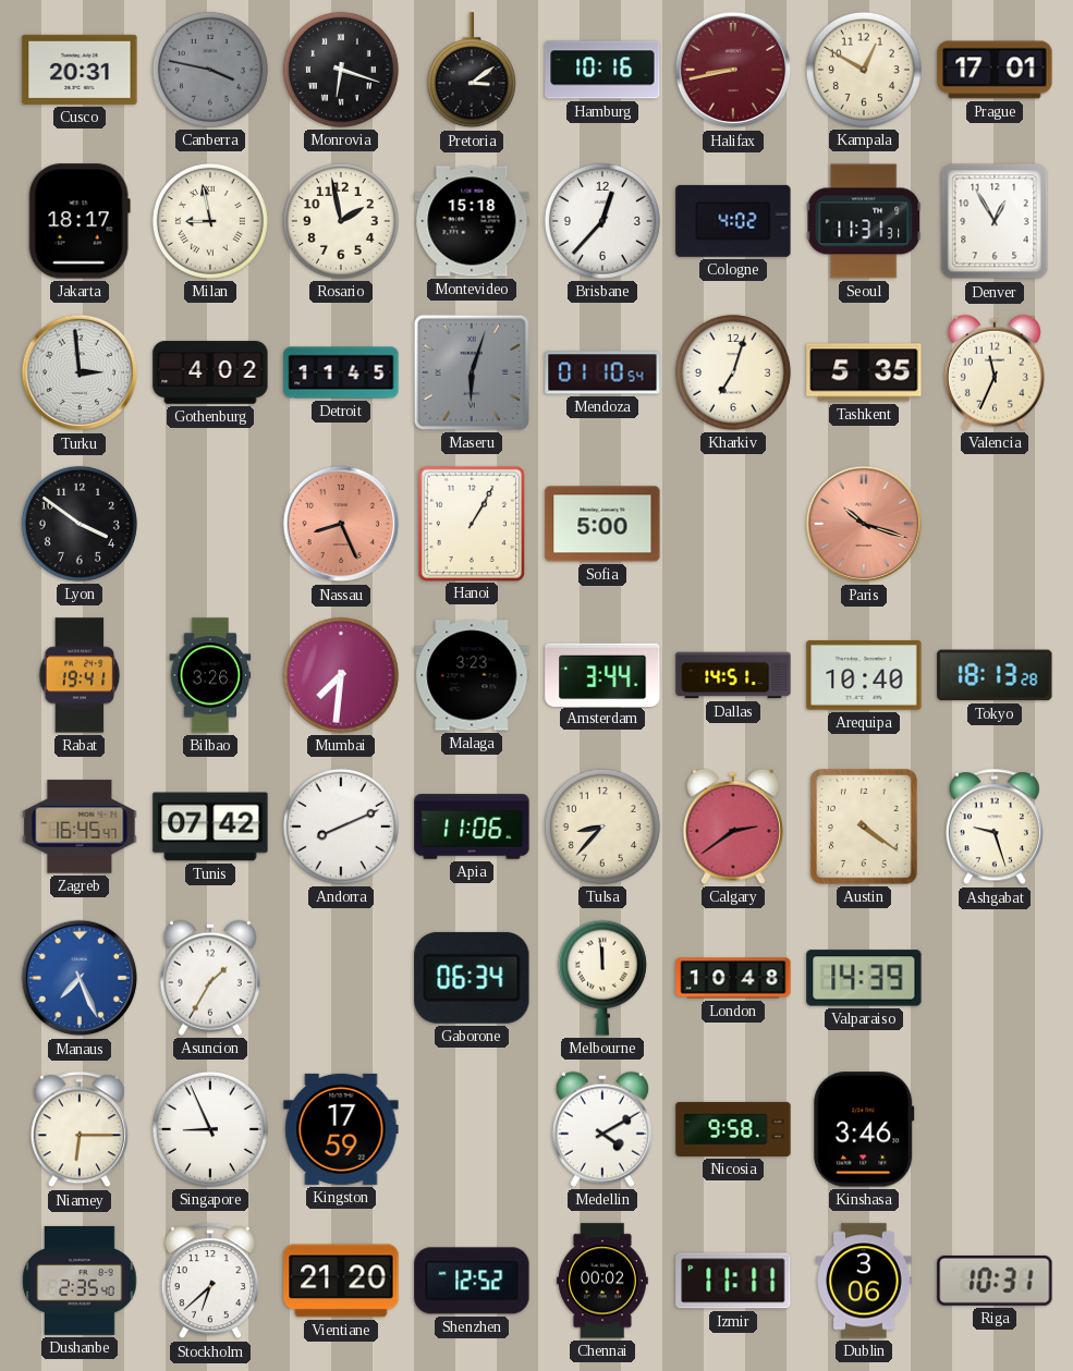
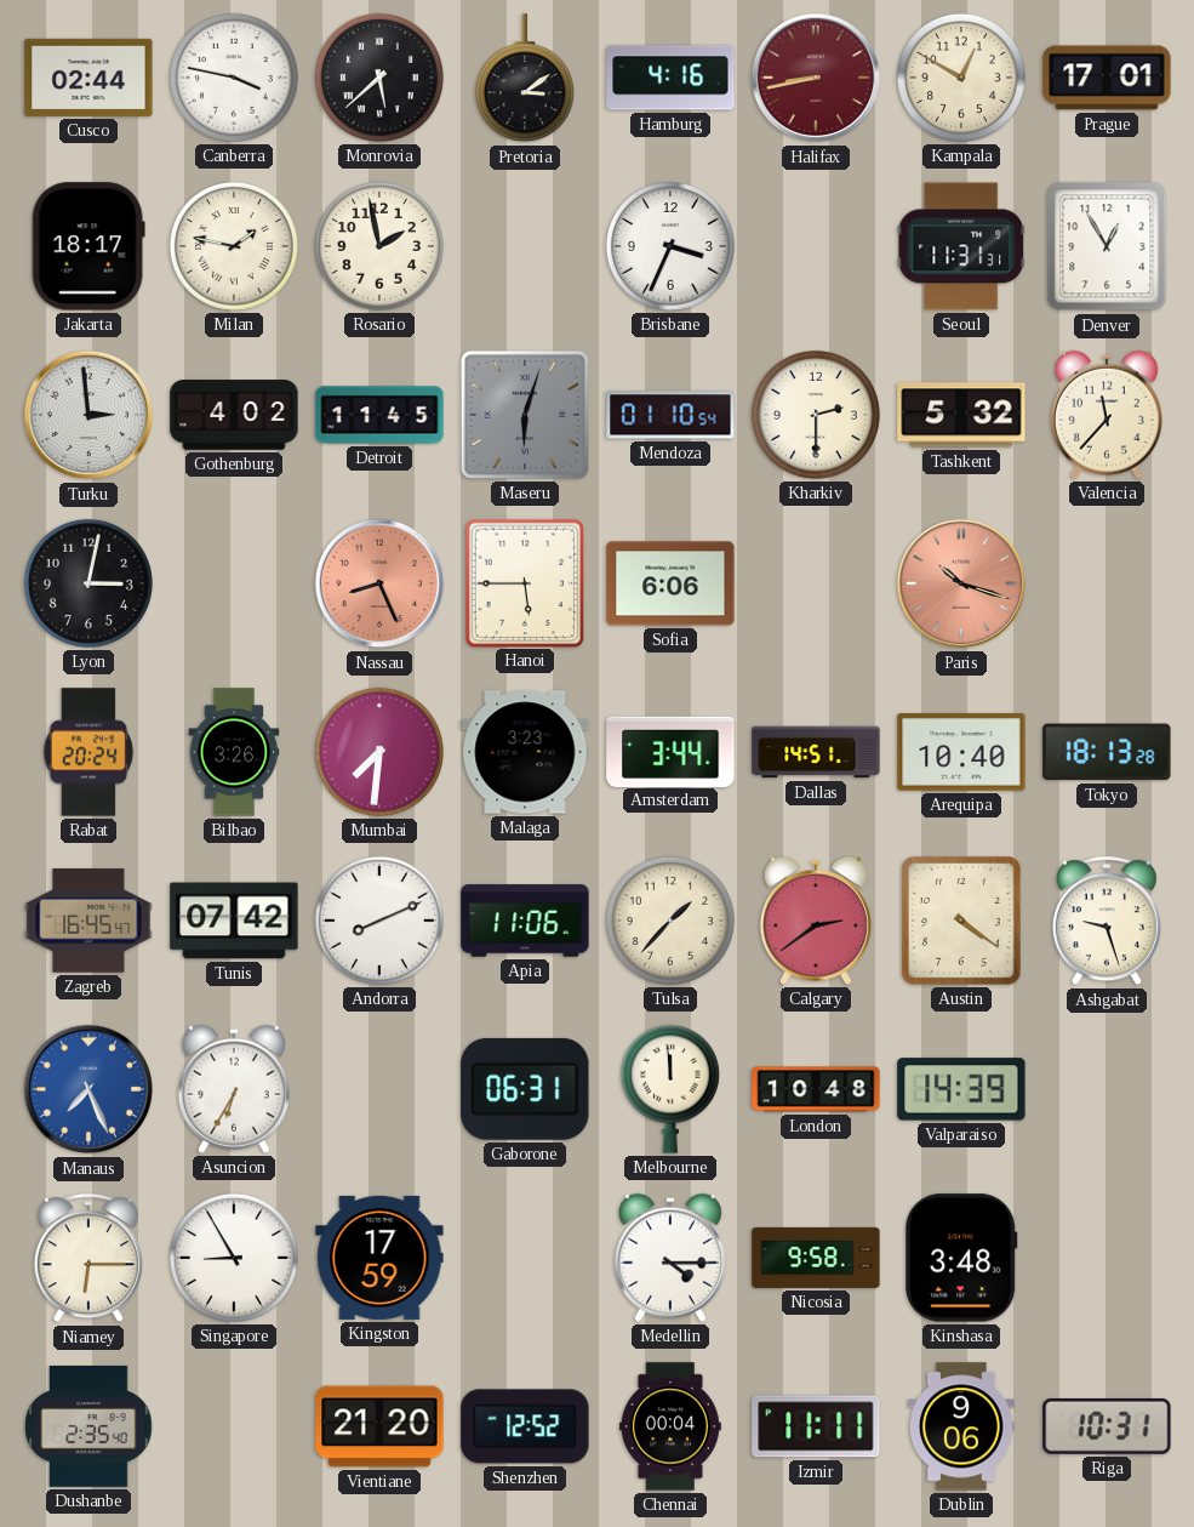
Cusco: 20:31 -> 02:44 (88, 78)
Canberra dial: grey -> white (234, 78)
Monrovia: 6:18 -> 5:38 (379, 78)
Hamburg: 10:16 -> 4:16 (670, 78)
Milan: 8:58 -> 1:47 (234, 246)
Montevideo: 15:18 -> none (472, 221)
Brisbane: 12:37 -> 3:34 (670, 246)
Cologne: 4:02 -> none (733, 221)
Kharkiv: 7:03 -> 2:30 (816, 415)
Tashkent: 5:35 -> 5:32 (961, 415)
Valencia: 11:34 -> 11:37 (1107, 415)
Lyon: 3:51 -> 3:02 (88, 583)
Hanoi: 1:05 -> 5:45 (524, 582)
Sofia: 5:00 -> 6:06 (670, 583)
Rabat: 19:41 -> 20:24 (88, 752)
Tulsa: 8:37 -> 1:37 (670, 921)
Asuncion: 1:35 -> 6:35 (234, 1089)
Gaborone: 06:34 -> 06:31 (525, 1089)
Singapore: 8:56 -> 8:55 (234, 1258)
Medellin: 4:10 -> 4:15 (670, 1258)
Kinshasa: 3:46 -> 3:48 (961, 1258)
Stockholm: 6:38 -> none (210, 1282)
Chennai: 00:02 -> 00:04 (670, 1426)
Dublin: 3:06 -> 9:06 (961, 1426)
